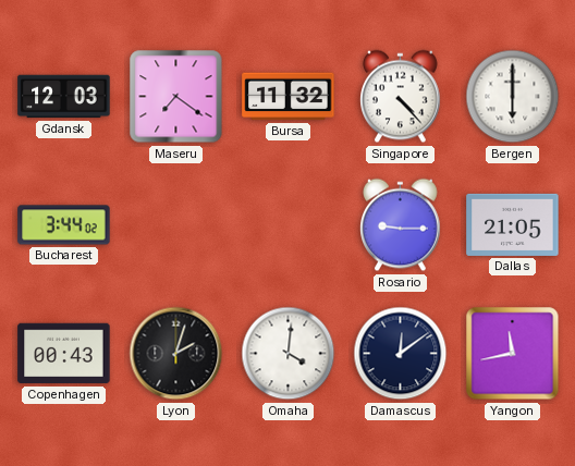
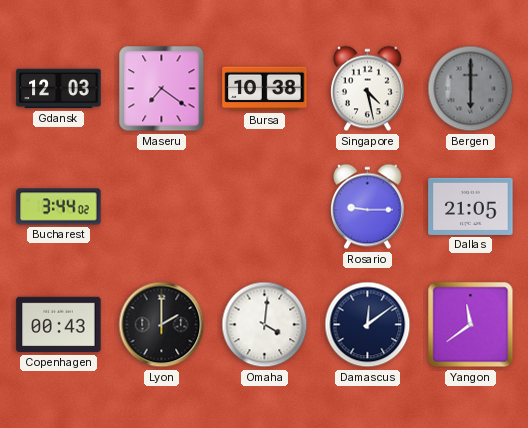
Bursa: 11:32 -> 10:38 (265, 89)
Singapore: 4:23 -> 4:28 (368, 89)
Bergen dial: white -> grey (471, 89)
Lyon: 2:03 -> 2:00 (162, 325)
Yangon: 11:43 -> 11:39 (471, 325)
